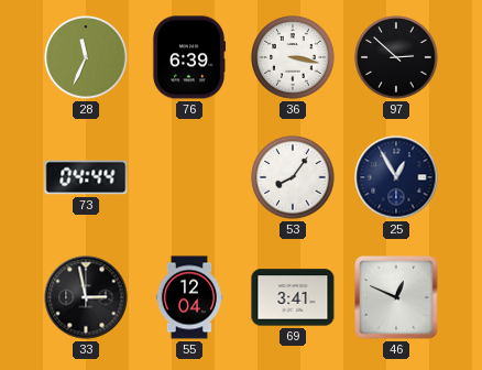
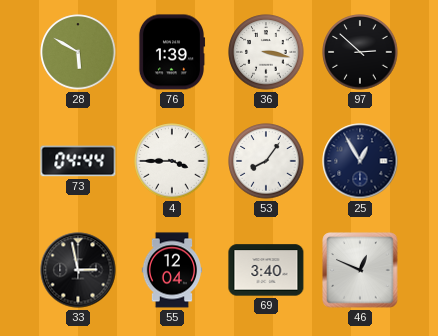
28: 11:34 -> 5:50 (78, 52)
76: 6:39 -> 1:39 (172, 52)
4: none -> 3:45 (172, 161)
69: 3:41 -> 3:40 (266, 270)
